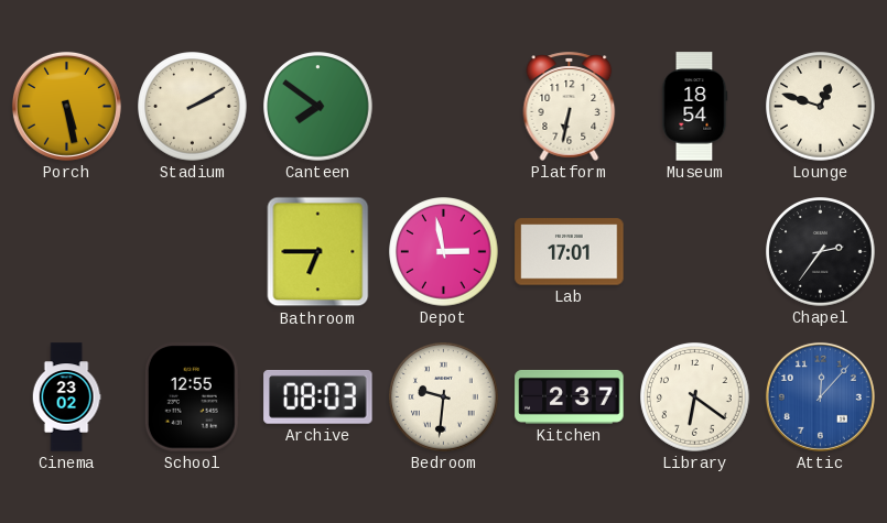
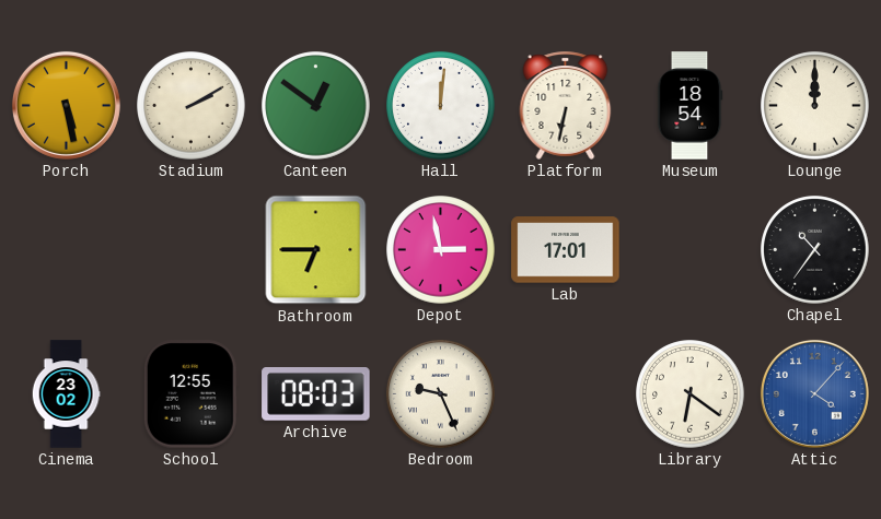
Canteen: 7:51 -> 12:51 (316, 106)
Hall: none -> 12:01 (441, 106)
Lounge: 12:48 -> 12:00 (815, 106)
Chapel: 2:36 -> 10:36 (815, 250)
Bedroom: 9:31 -> 9:26 (441, 394)
Kitchen: 2:37 -> none (570, 396)
Attic: 12:07 -> 4:07 (814, 393)
